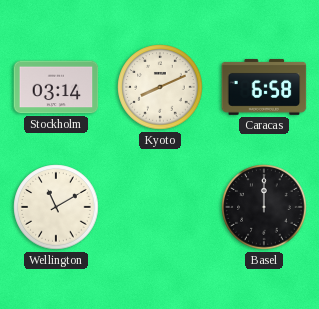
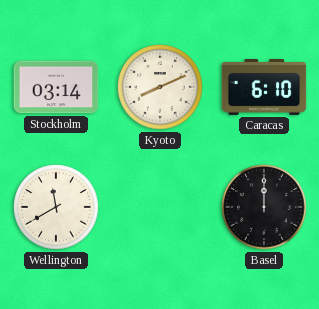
Caracas: 6:58 -> 6:10 (264, 87)
Wellington: 11:10 -> 11:40 (56, 207)
